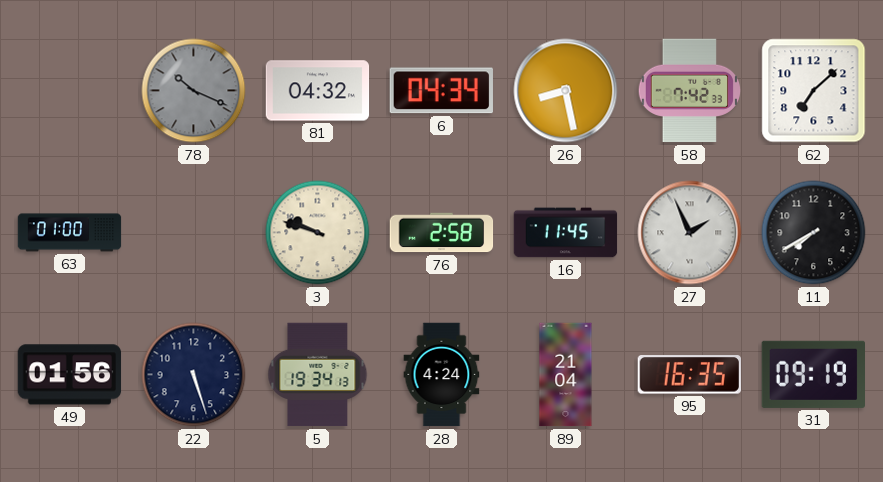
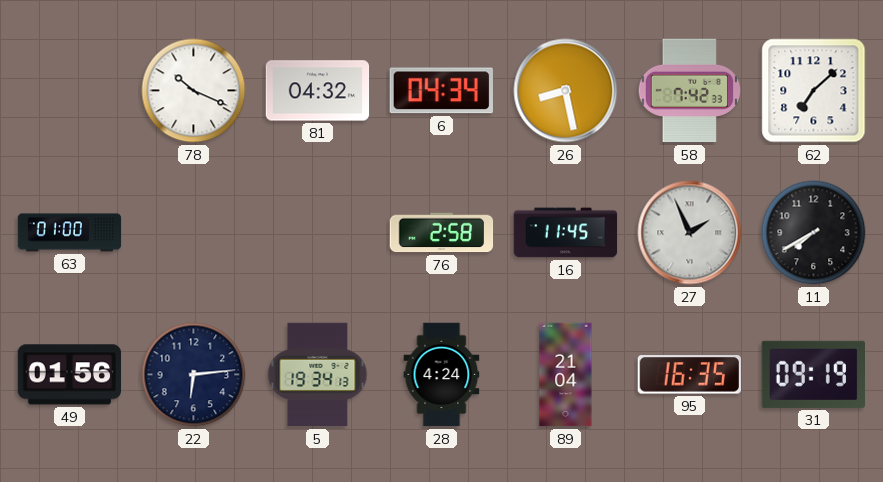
78 dial: grey -> white (194, 91)
3: 9:48 -> none (318, 233)
22: 5:27 -> 6:14 (194, 375)
